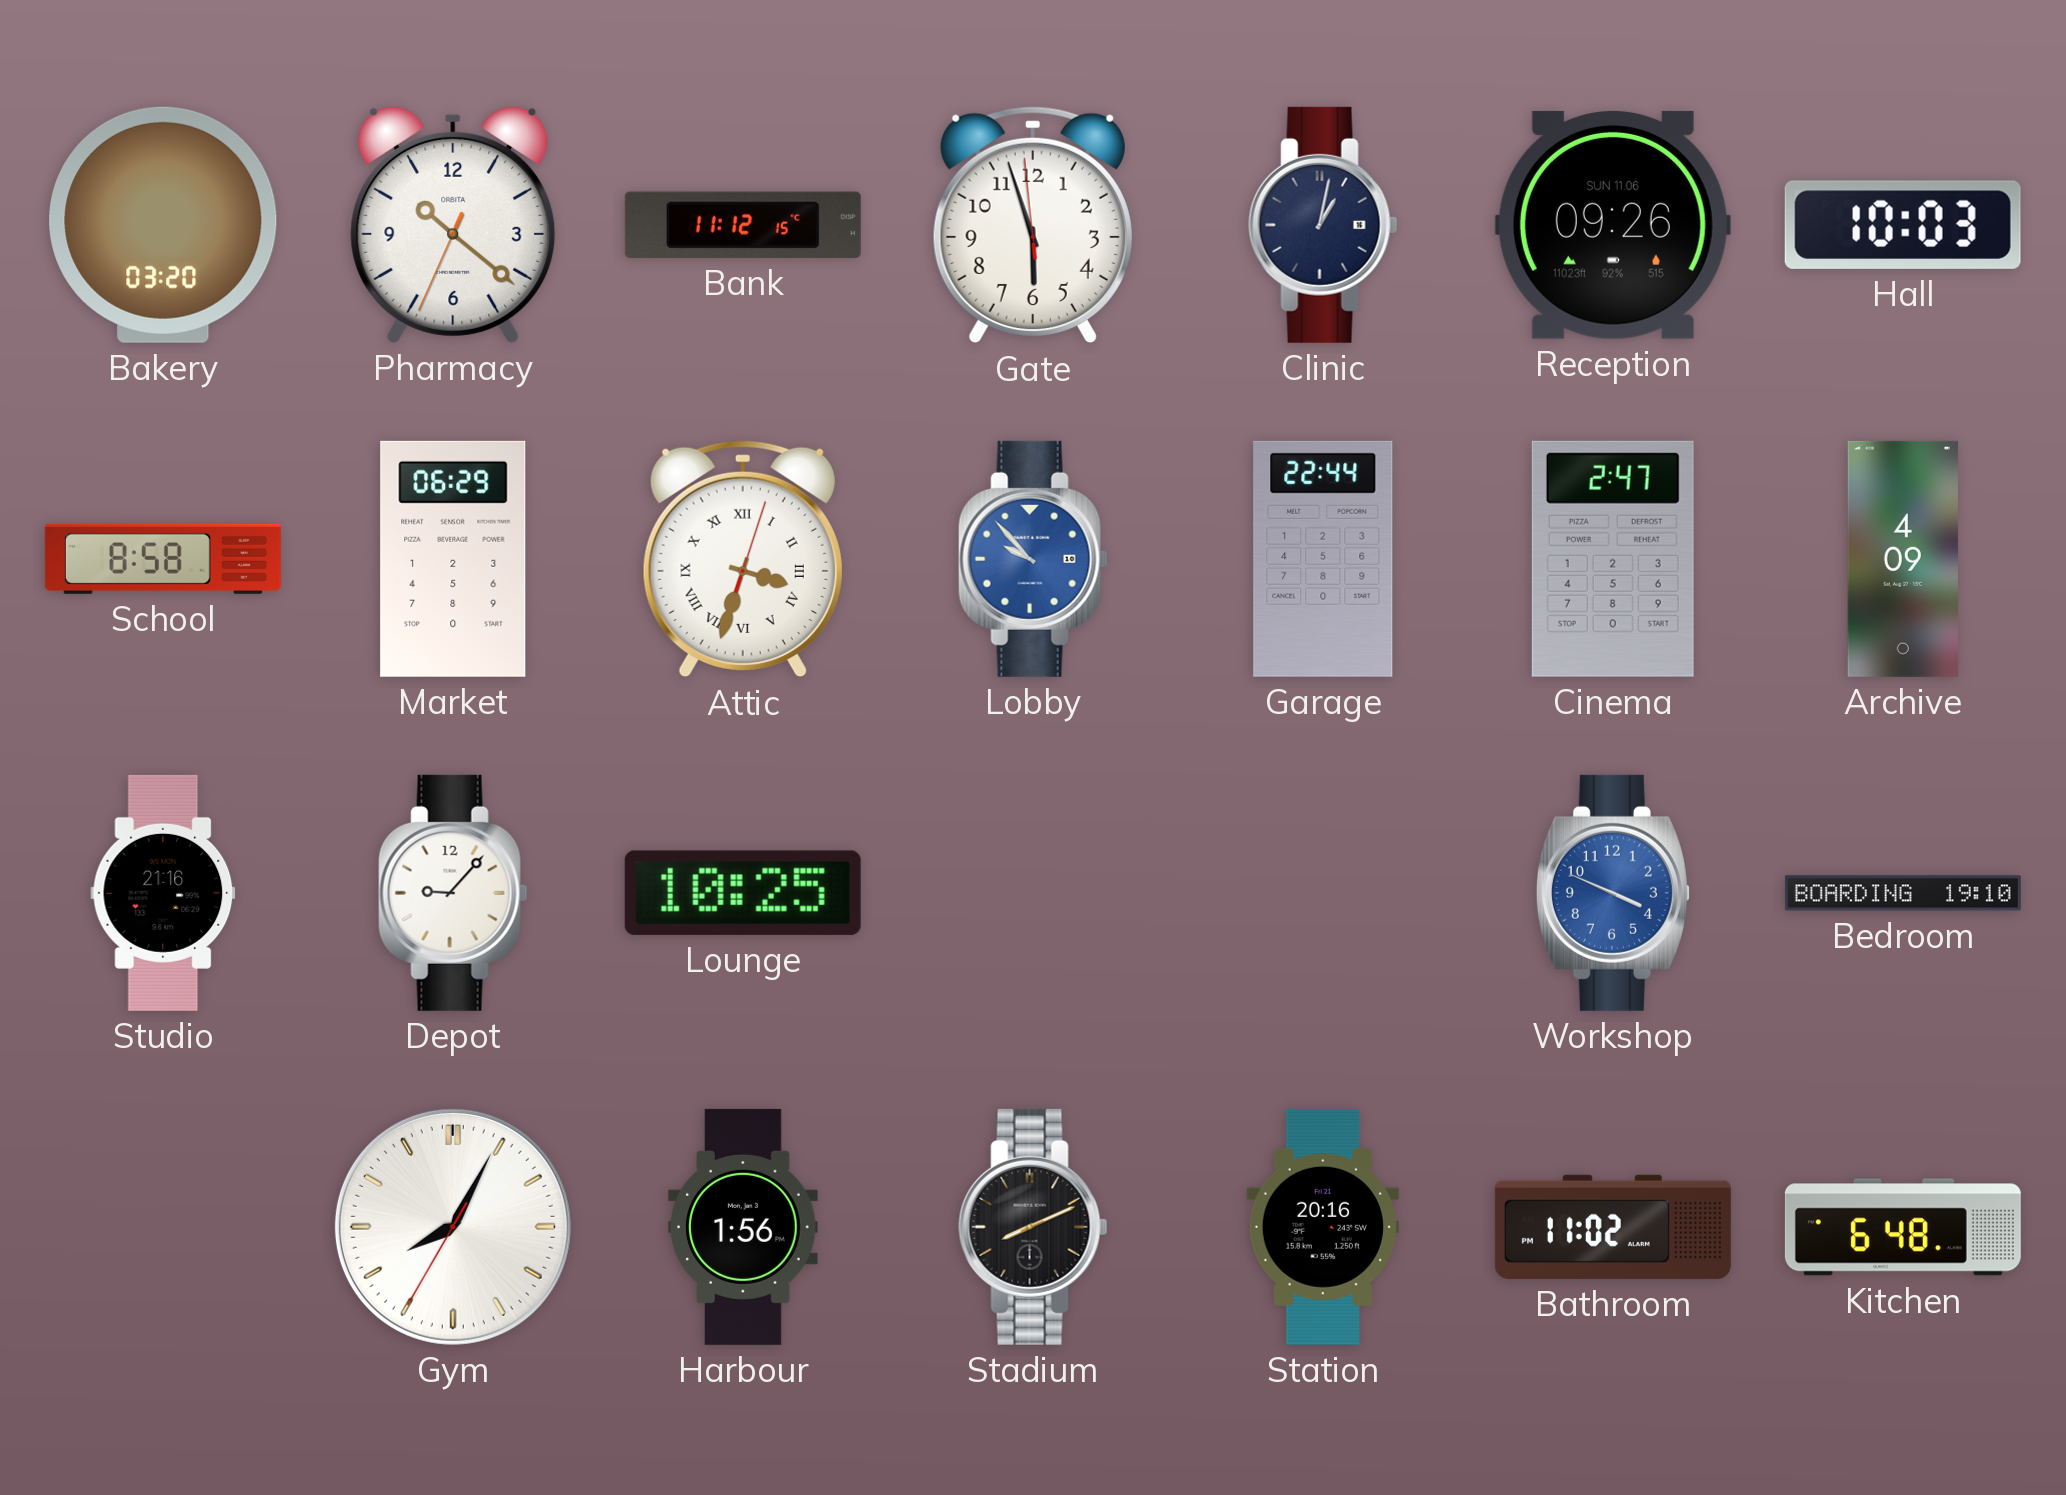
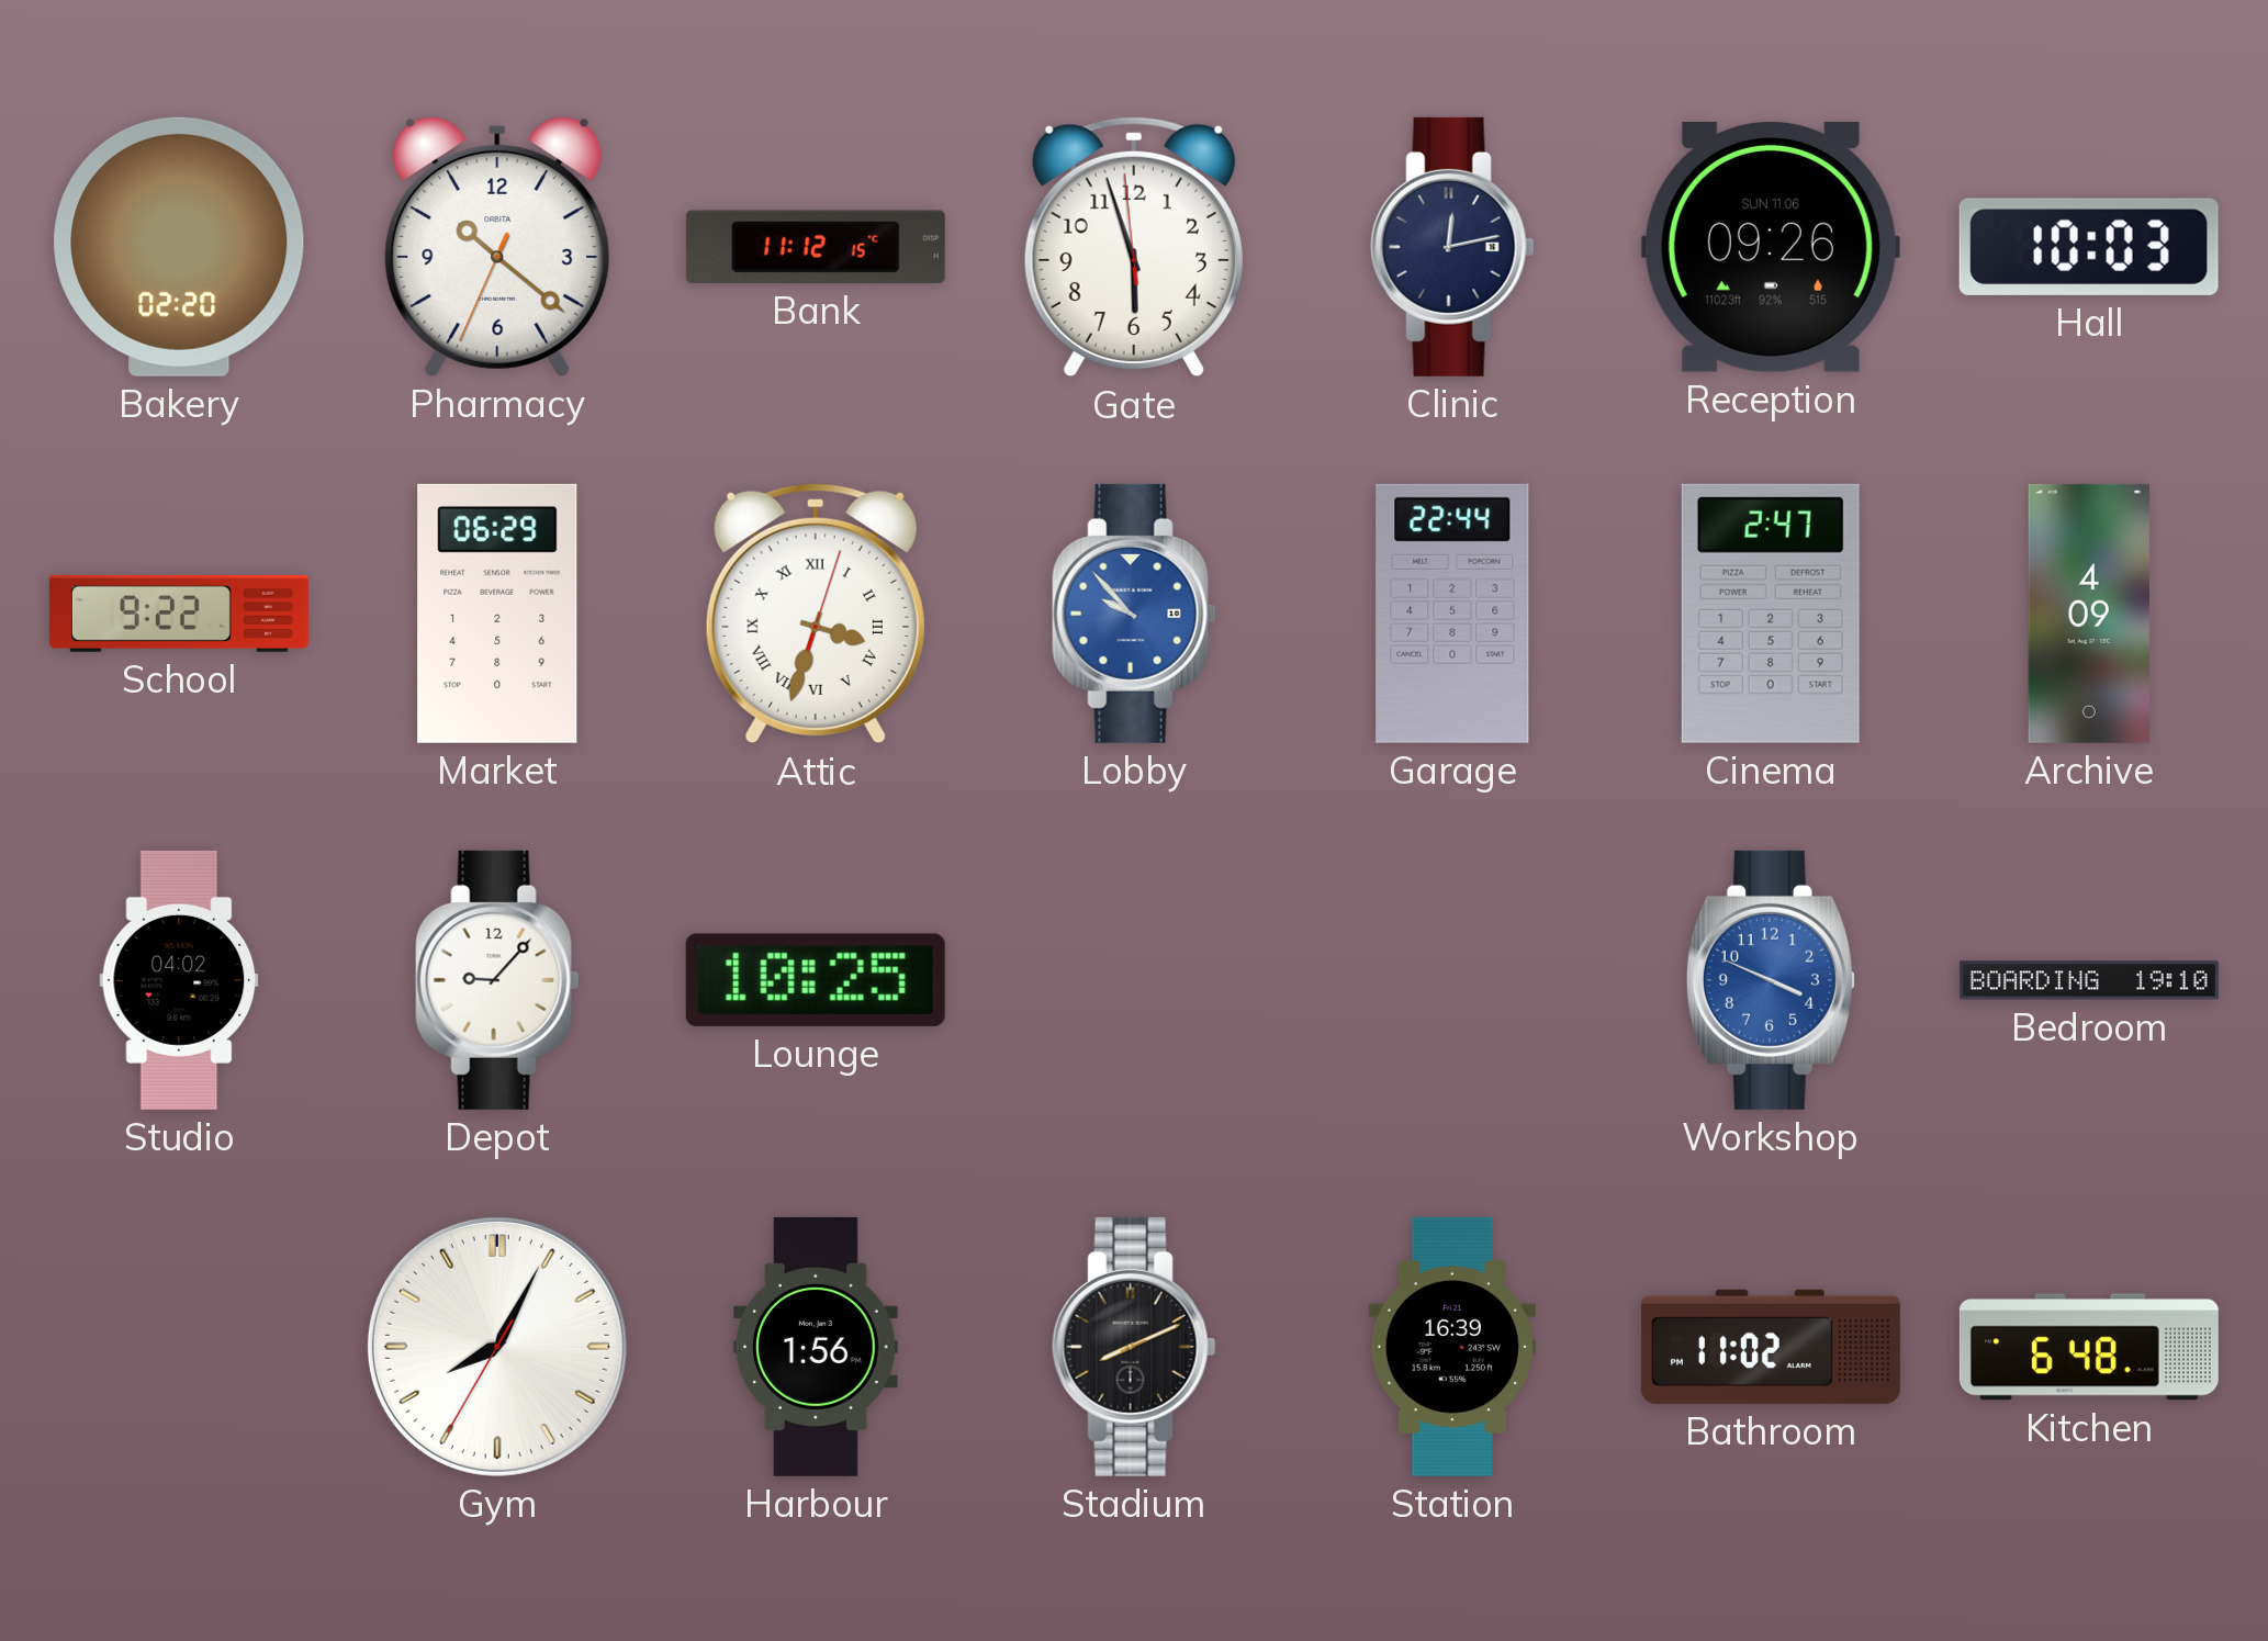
Bakery: 03:20 -> 02:20 (179, 247)
Clinic: 1:02 -> 12:13 (1452, 247)
School: 8:58 -> 9:22 (179, 614)
Studio: 21:16 -> 04:02 (179, 980)
Station: 20:16 -> 16:39 (1452, 1347)
